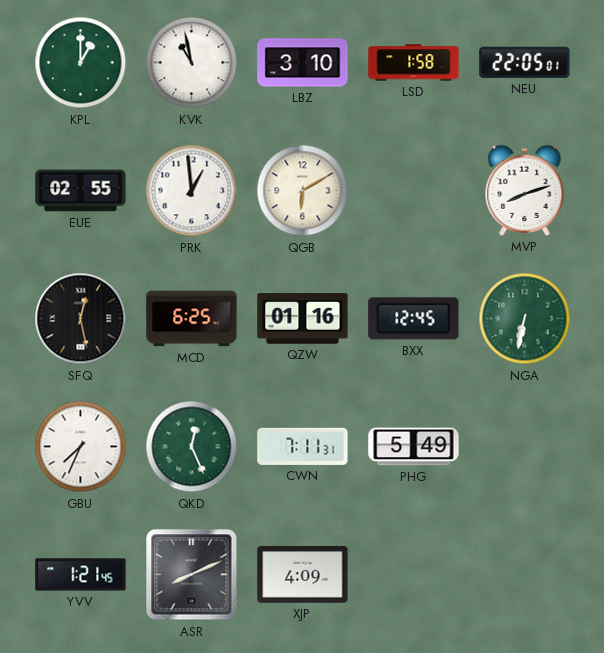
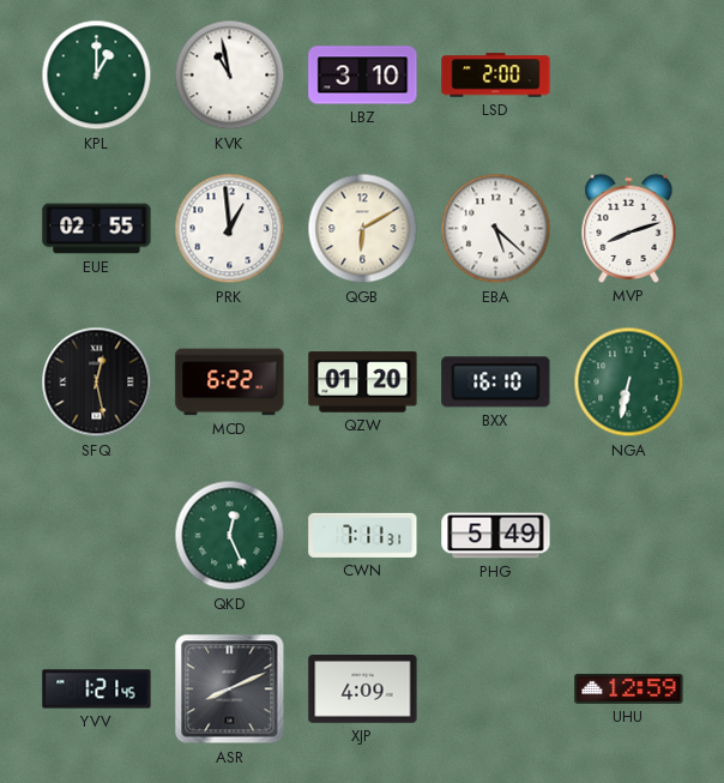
LSD: 1:58 -> 2:00 (496, 76)
NEU: 22:05 -> none (525, 62)
EBA: none -> 5:22 (496, 229)
MCD: 6:25 -> 6:22 (230, 383)
QZW: 01:16 -> 01:20 (363, 383)
BXX: 12:45 -> 16:10 (496, 383)
GBU: 7:34 -> none (81, 447)
UHU: none -> 12:59 (629, 688)
